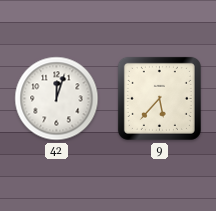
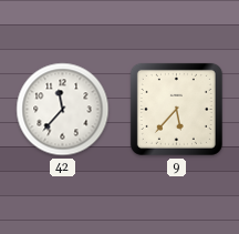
42: 12:03 -> 11:37 (63, 110)
